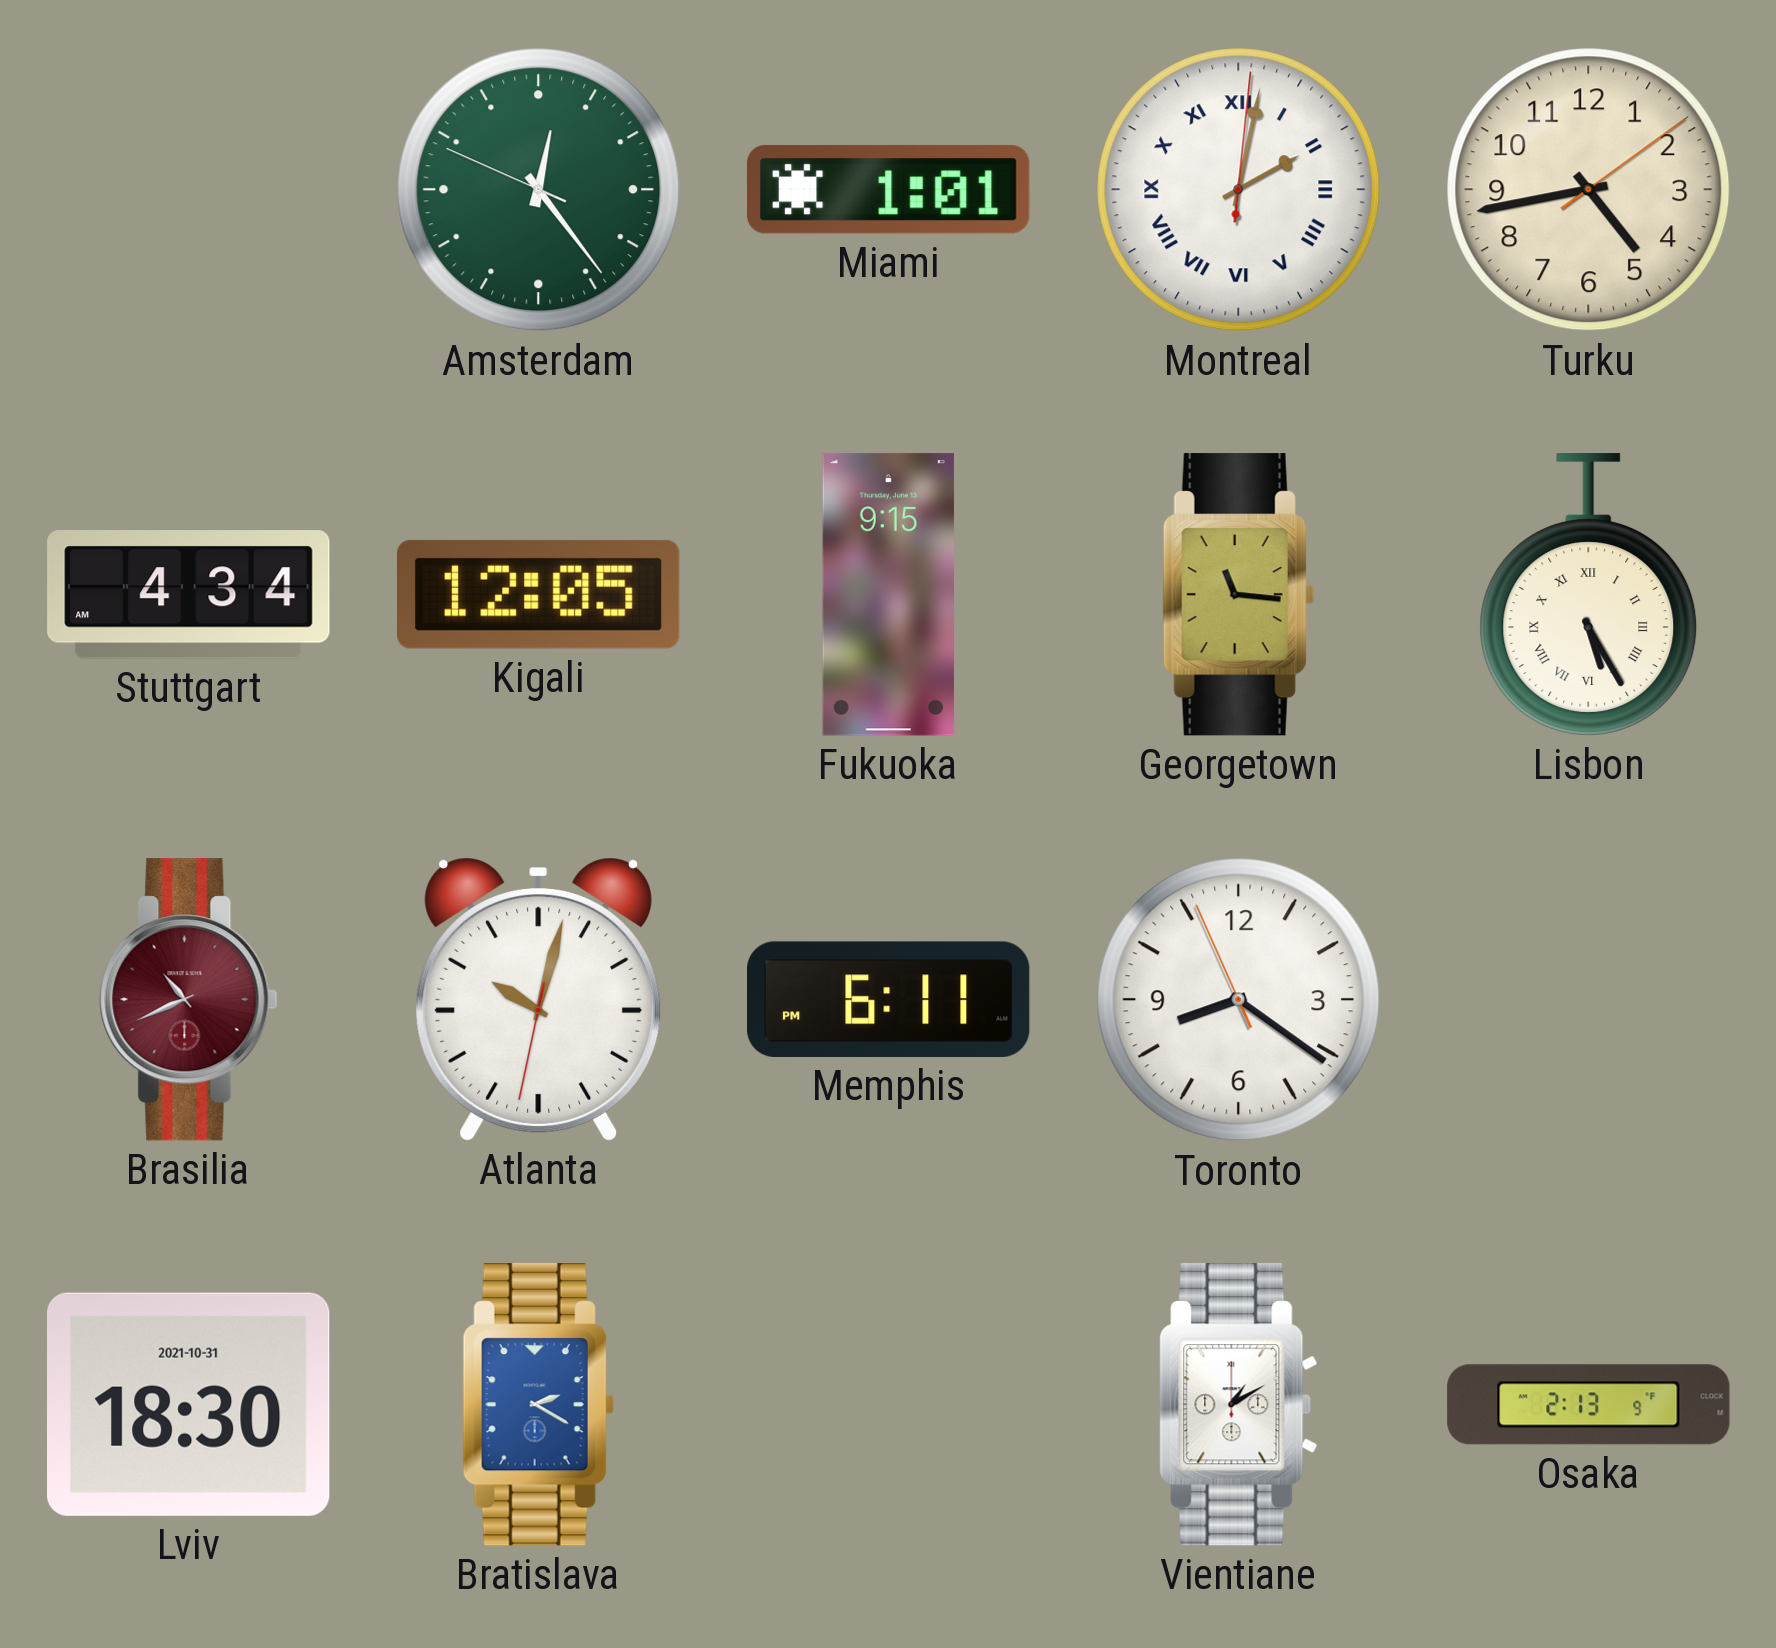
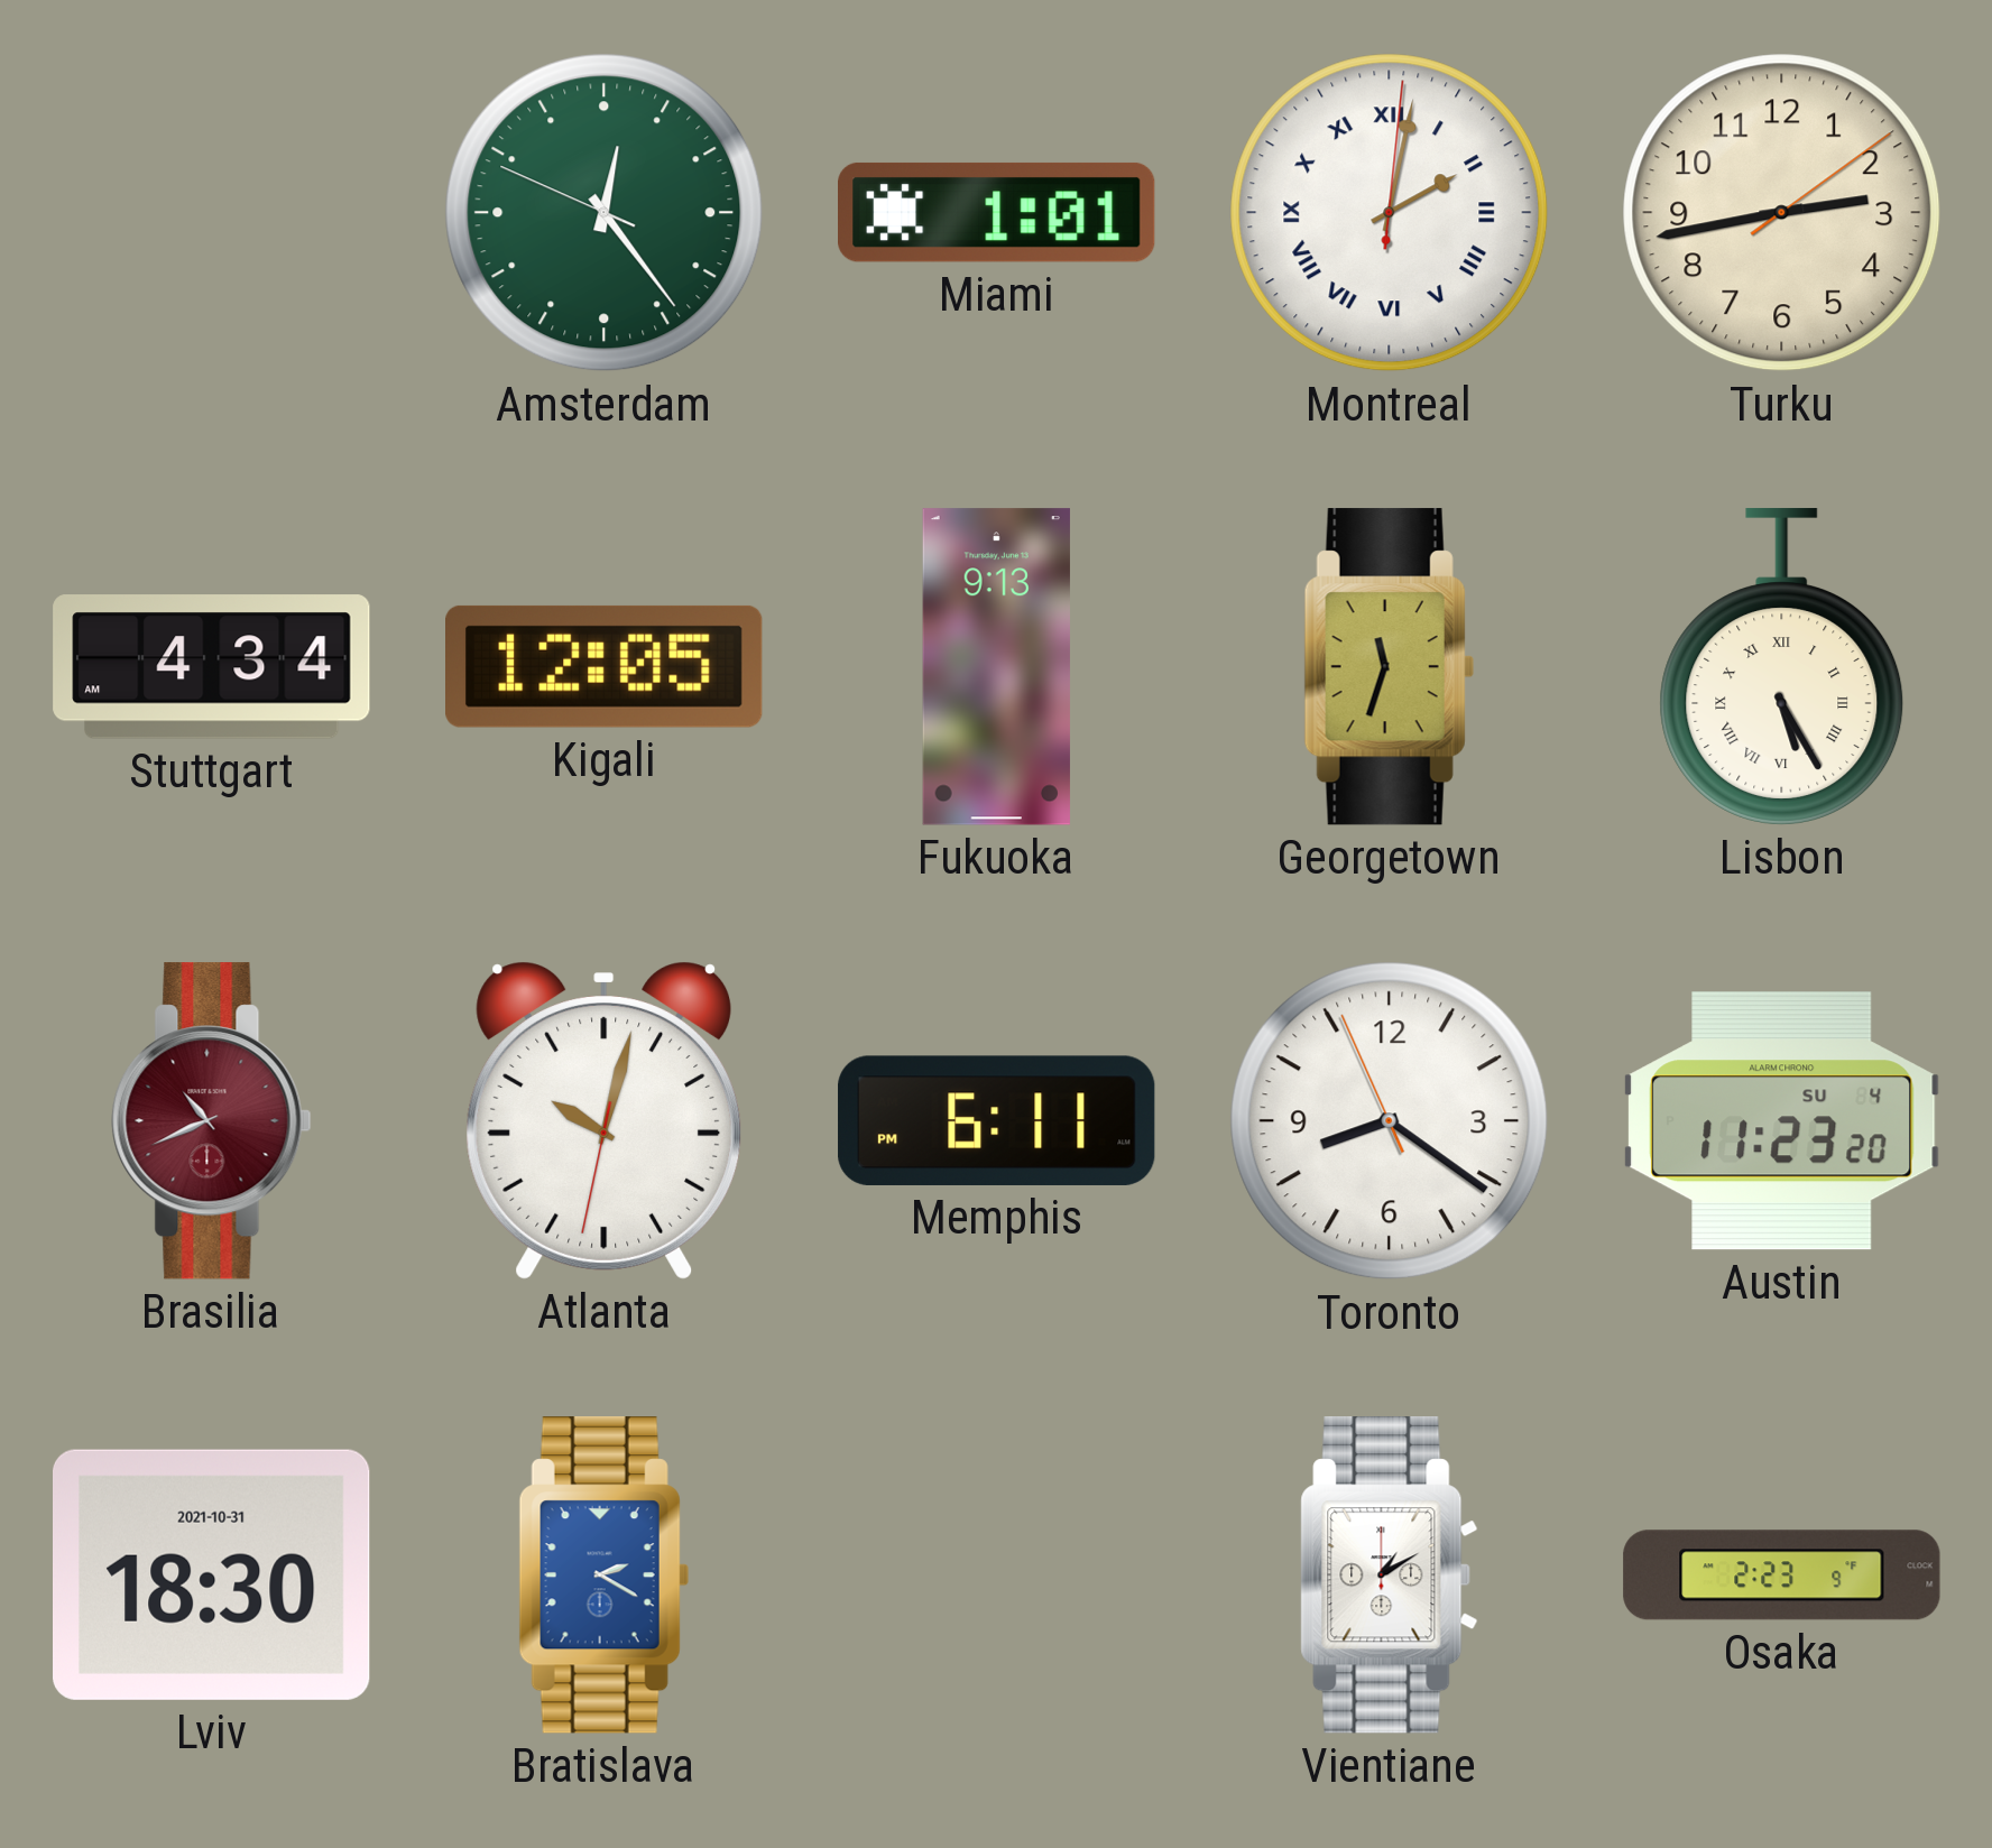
Turku: 4:43 -> 2:43 (1782, 213)
Fukuoka: 9:15 -> 9:13 (996, 667)
Georgetown: 11:16 -> 11:33 (1389, 667)
Austin: none -> 11:23 (1782, 1121)
Osaka: 2:13 -> 2:23 (1782, 1576)
